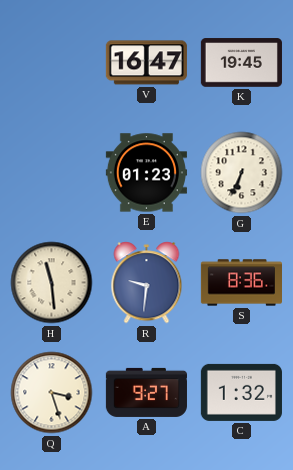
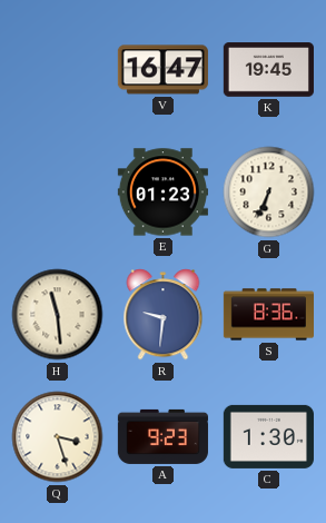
A: 9:27 -> 9:23 (162, 436)
C: 1:32 -> 1:30 (268, 436)
